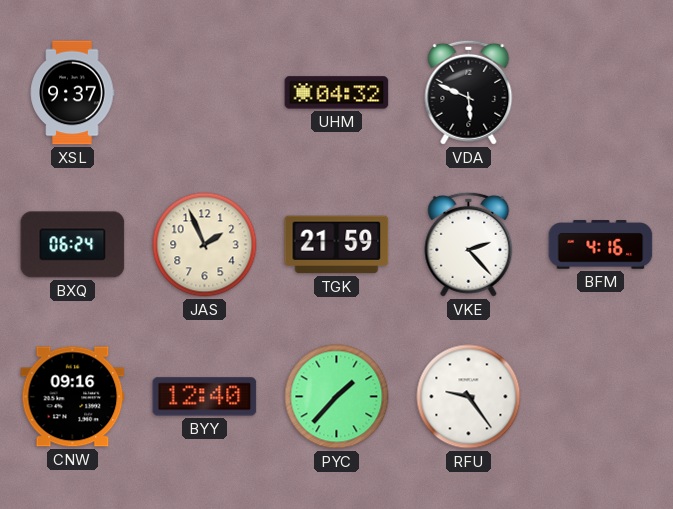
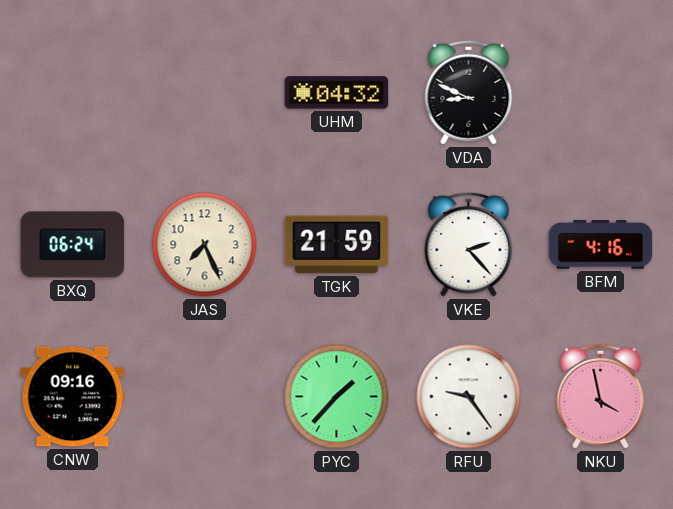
XSL: 9:37 -> none (72, 93)
VDA: 5:49 -> 8:49 (469, 92)
JAS: 1:56 -> 7:26 (205, 245)
BYY: 12:40 -> none (205, 397)
NKU: none -> 3:58 (601, 396)
